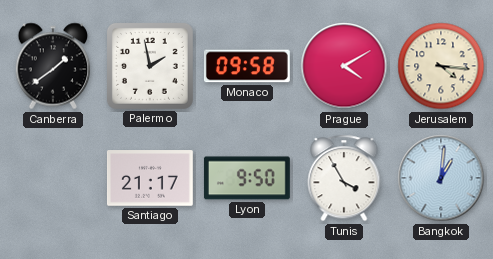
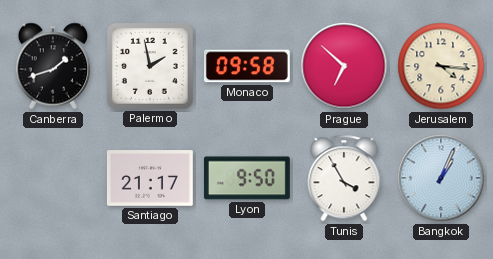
Canberra: 1:39 -> 1:42 (53, 66)
Prague: 4:10 -> 6:52 (344, 66)
Bangkok: 1:01 -> 1:04 (441, 178)
